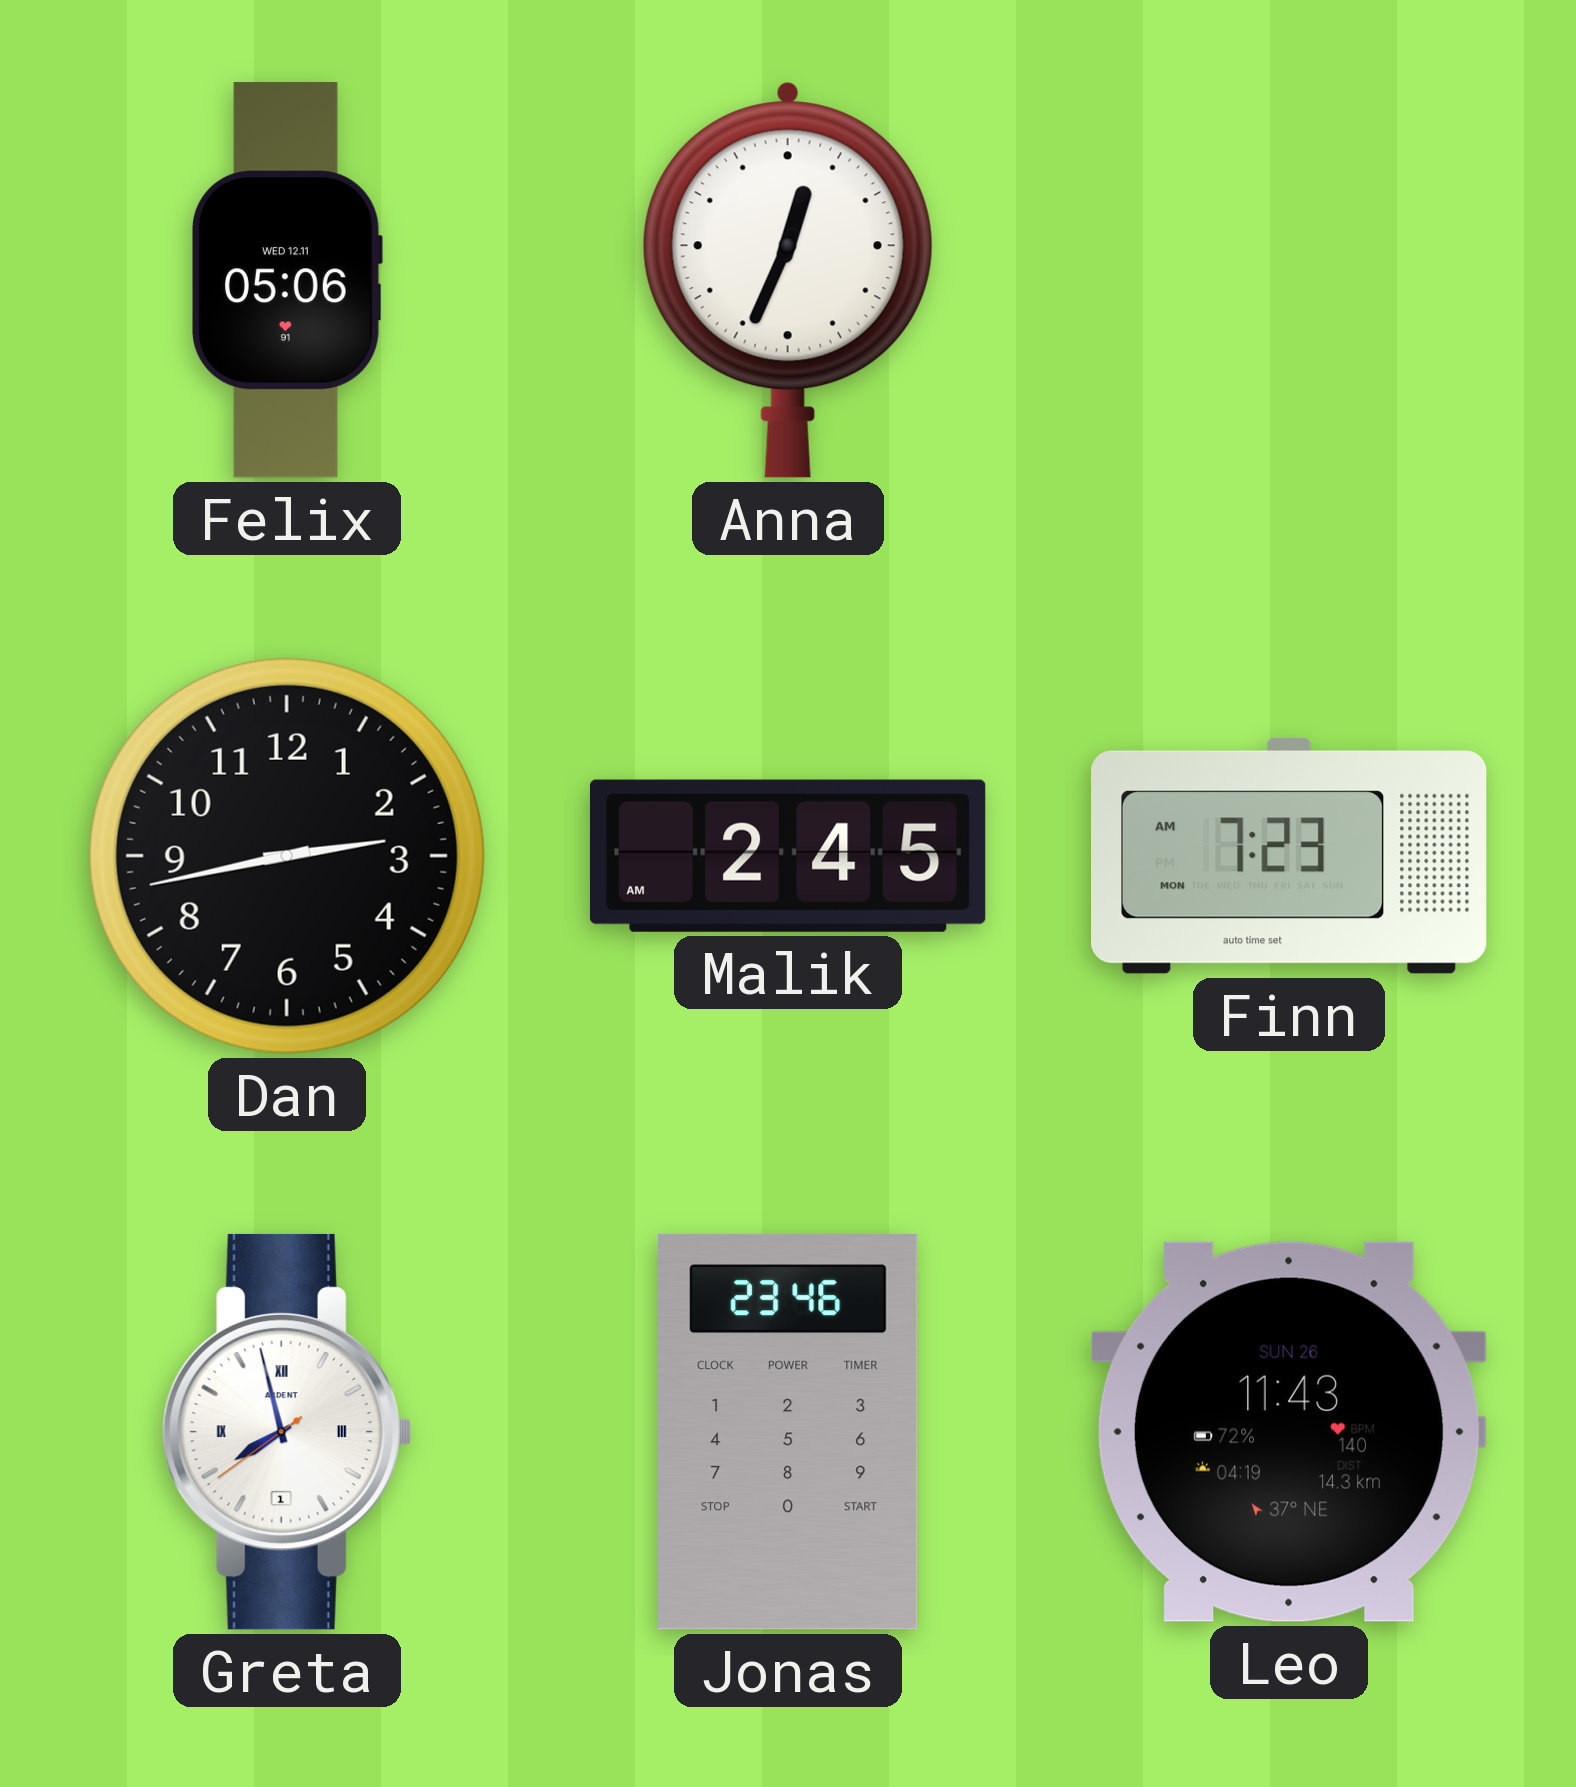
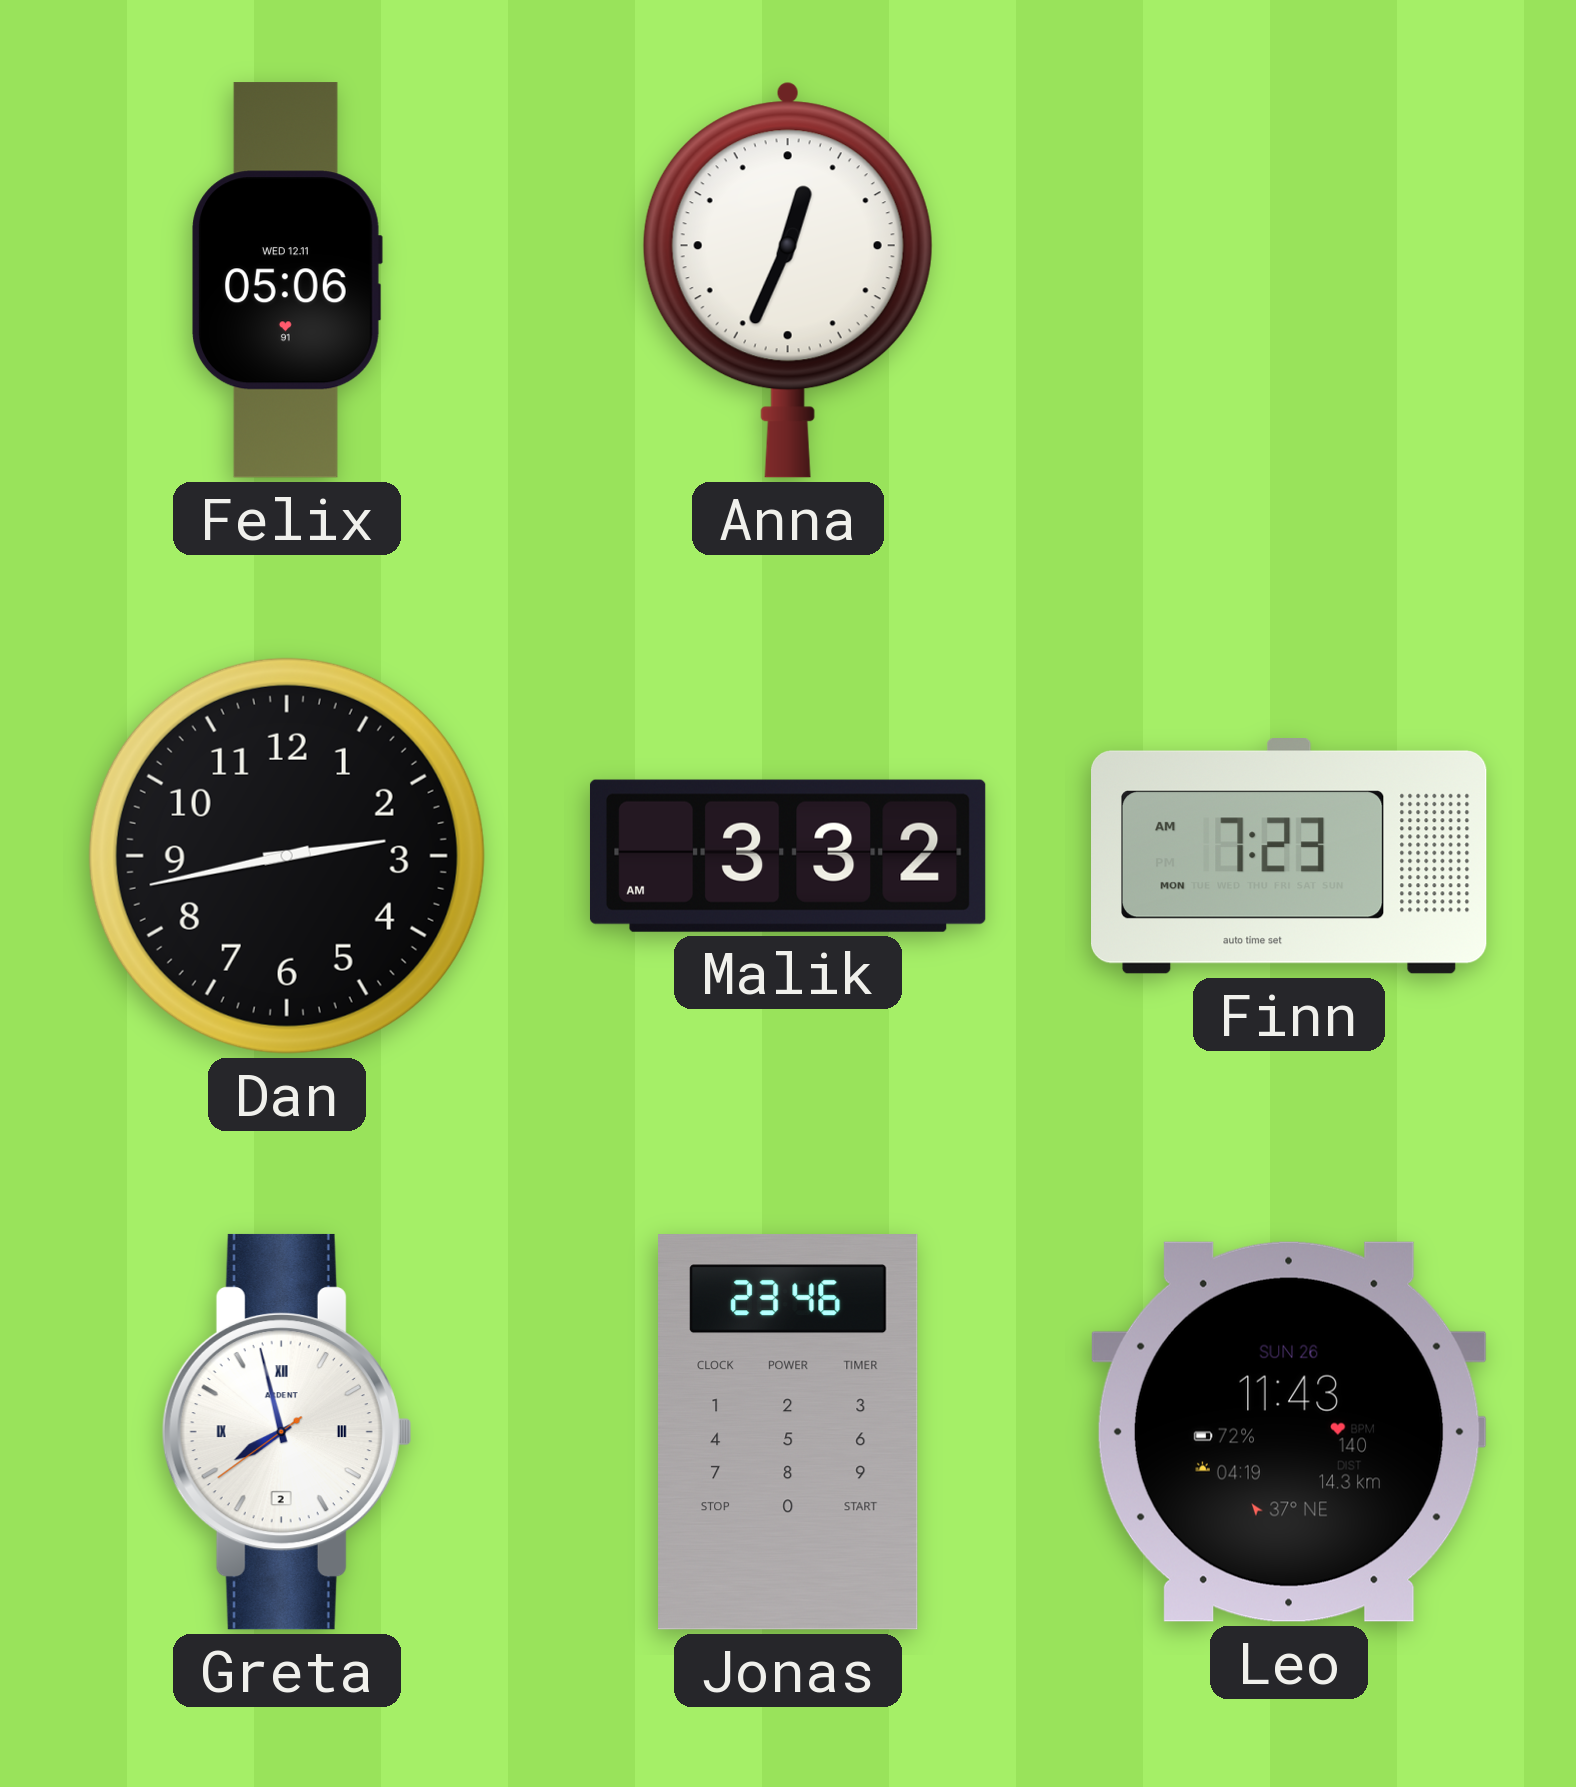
Malik: 2:45 -> 3:32 (788, 856)
Greta date: 1 -> 2 (287, 1432)
